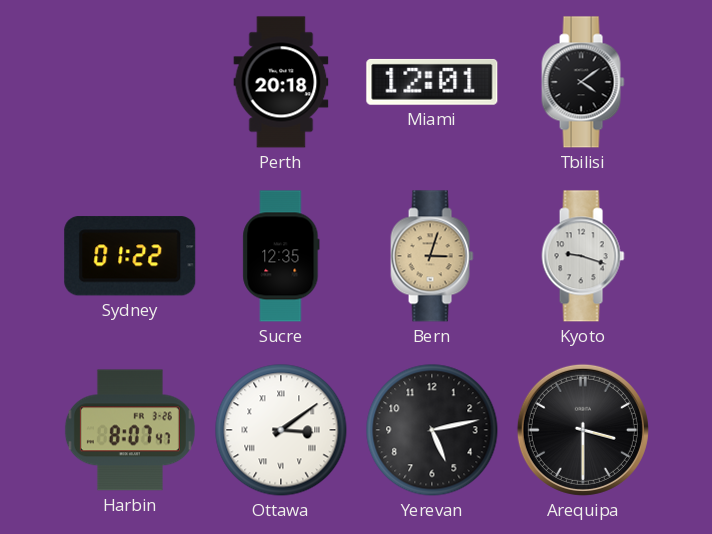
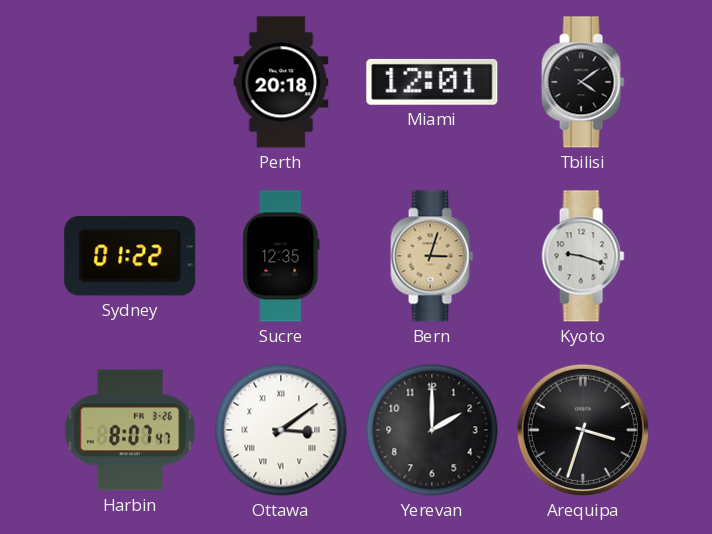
Yerevan: 5:13 -> 2:00 (432, 430)
Arequipa: 3:30 -> 3:33 (583, 430)
